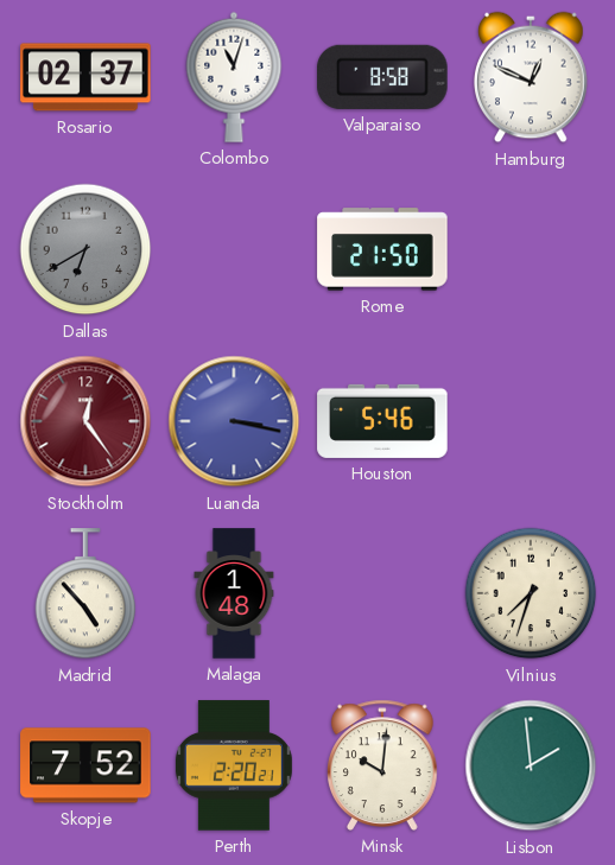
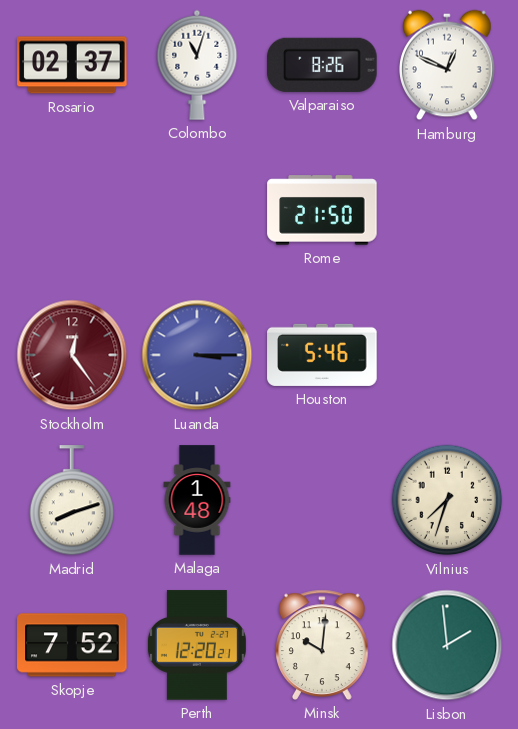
Valparaiso: 8:58 -> 8:26 (322, 65)
Dallas: 6:40 -> none (85, 249)
Luanda: 3:17 -> 3:15 (197, 355)
Madrid: 4:53 -> 8:12 (72, 501)
Perth: 2:20 -> 12:20 (197, 645)
